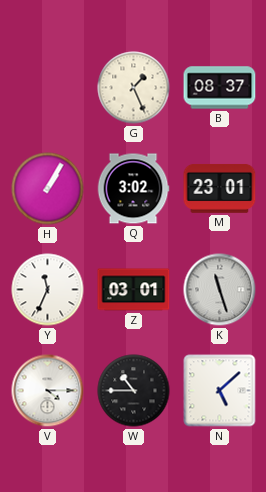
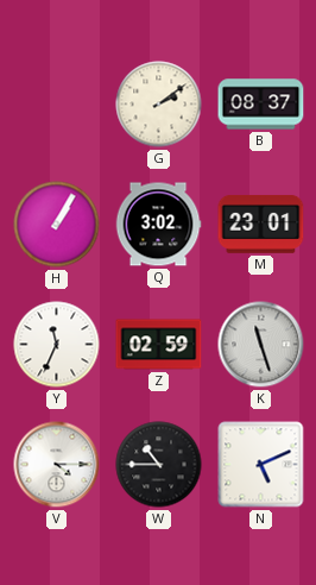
G: 1:26 -> 2:09 (159, 105)
Z: 03:01 -> 02:59 (159, 345)
N: 5:08 -> 5:11 (261, 465)
